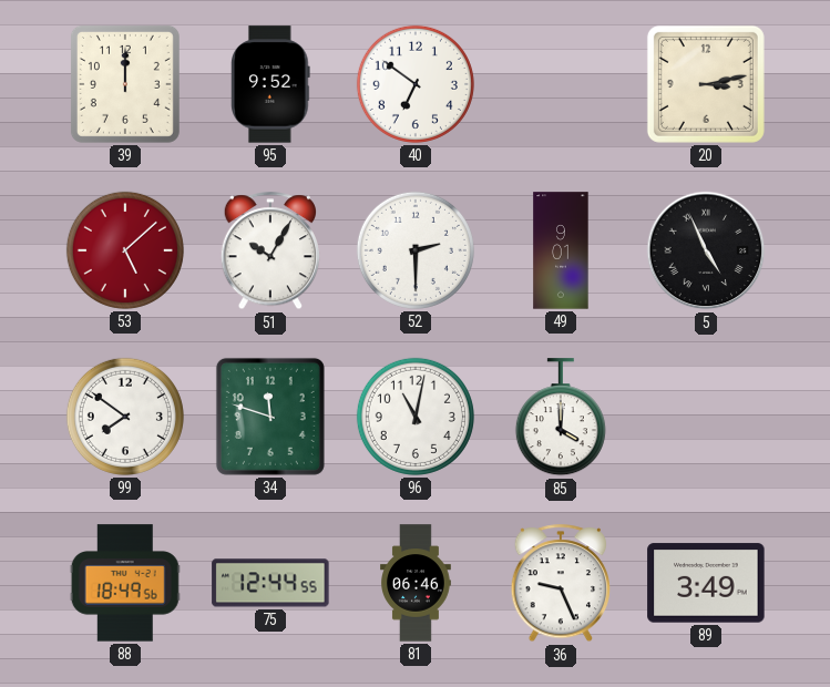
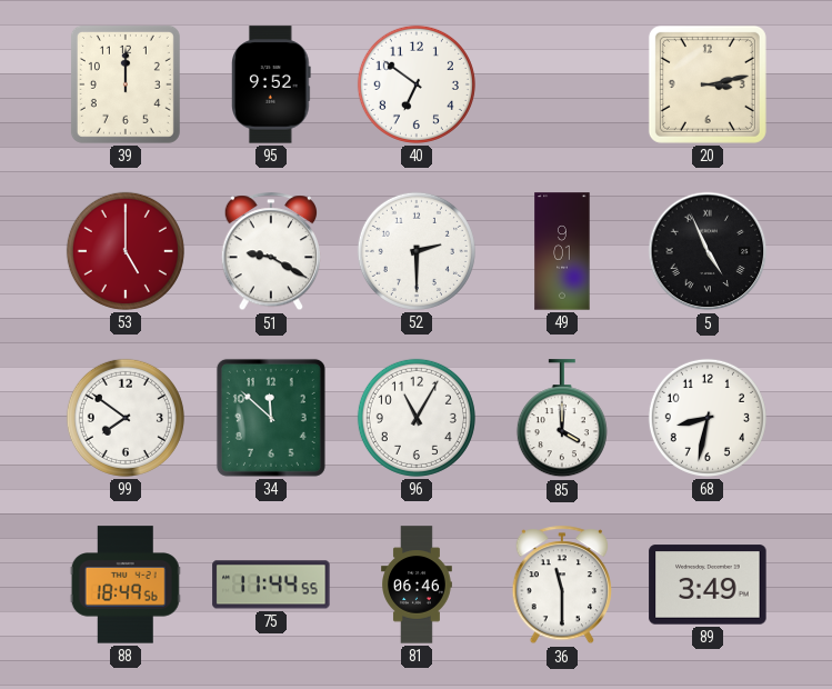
53: 5:08 -> 5:00 (126, 251)
51: 10:05 -> 9:20 (270, 252)
34: 11:48 -> 11:52 (271, 418)
96: 11:02 -> 11:05 (417, 418)
68: none -> 8:32 (708, 418)
75: 12:44 -> 11:44 (271, 585)
36: 9:26 -> 11:30 (561, 586)
